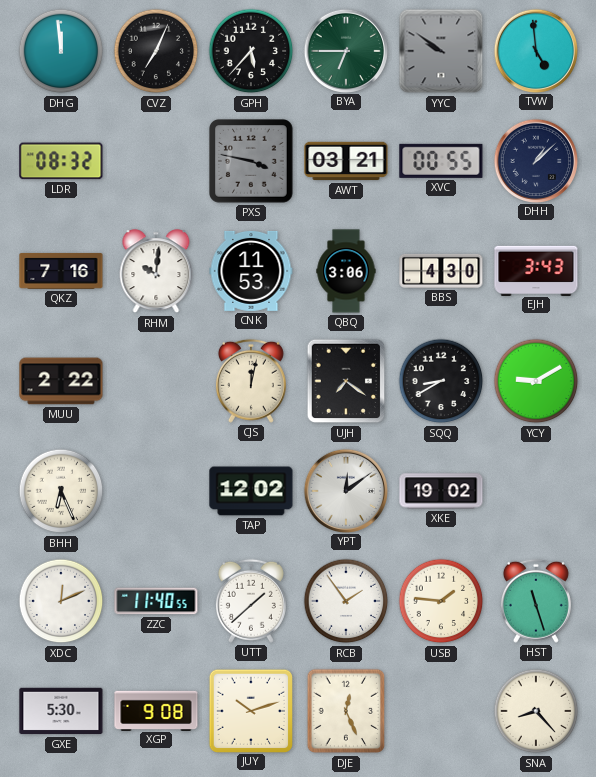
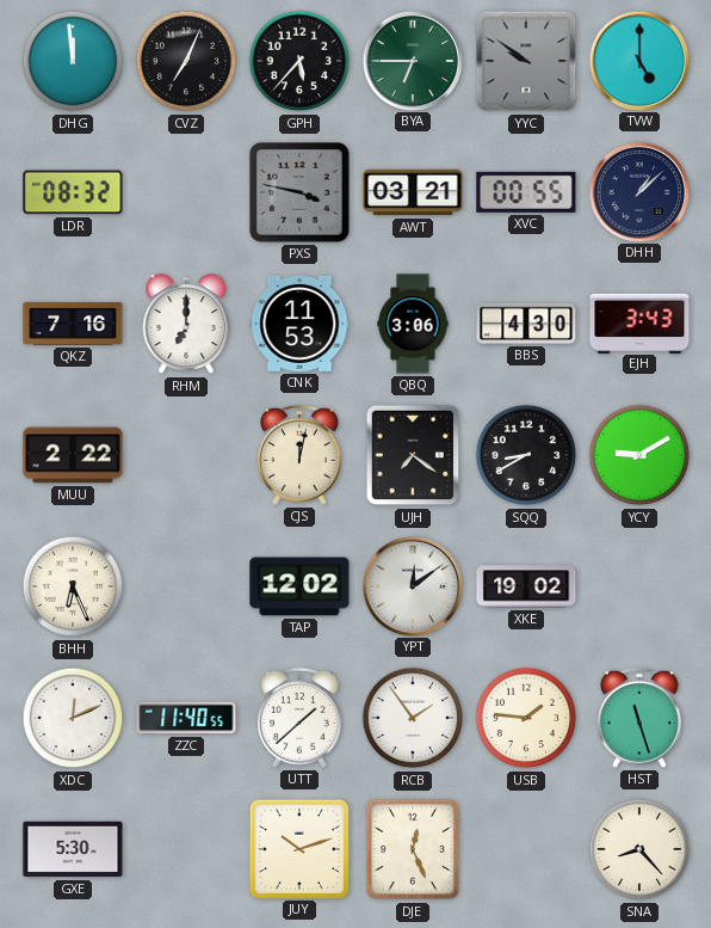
TVW: 4:59 -> 5:00 (638, 60)
RHM: 10:01 -> 7:00 (186, 325)
XGP: 9:08 -> none (156, 710)
